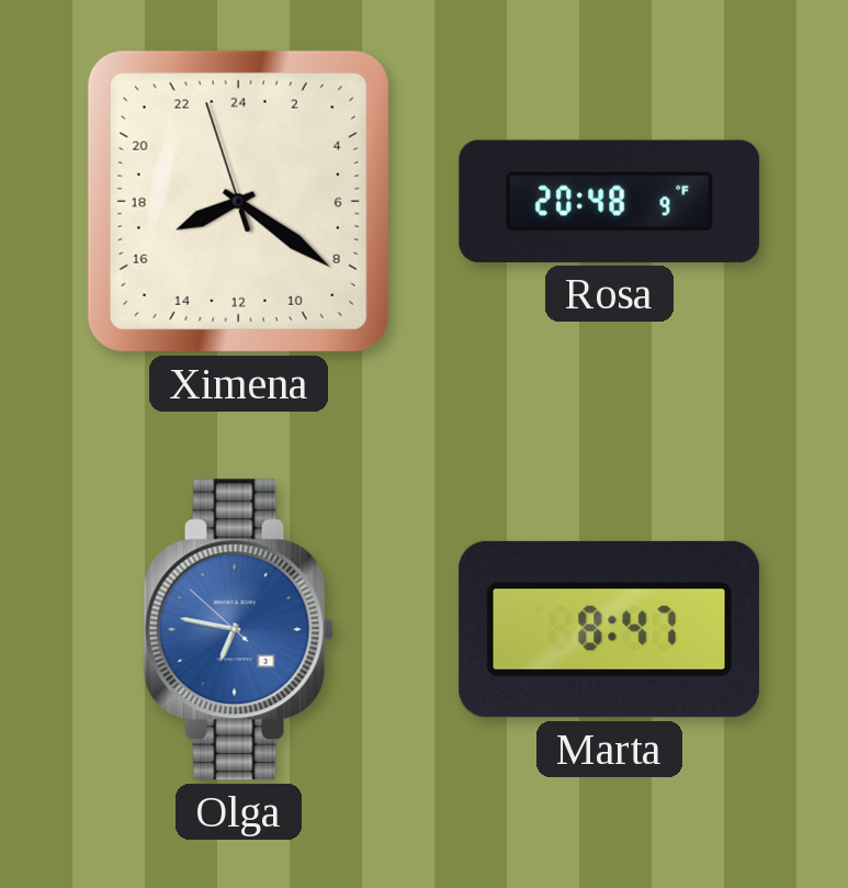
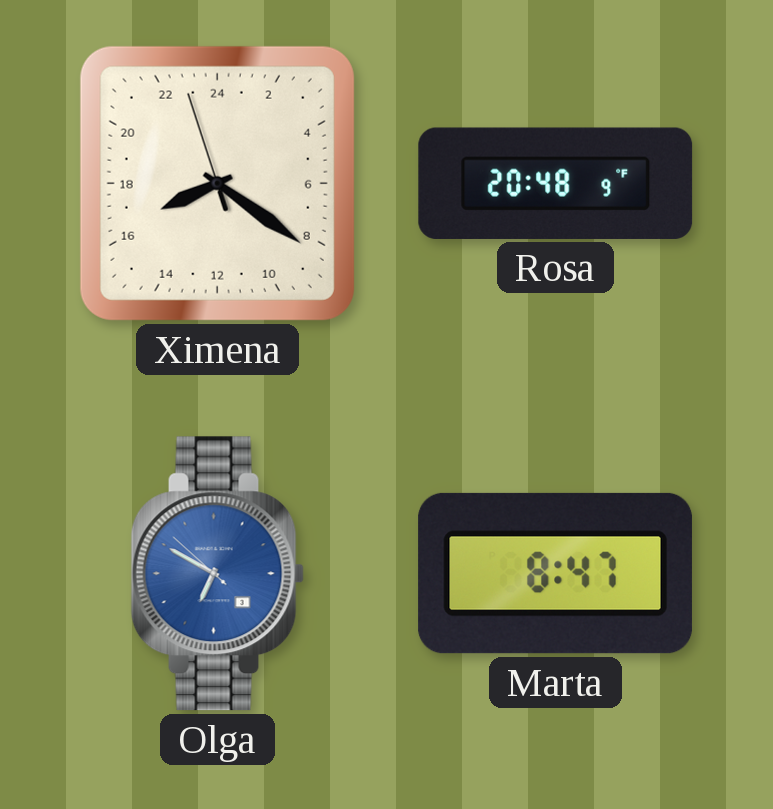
Olga: 6:46 -> 6:49 (217, 574)
